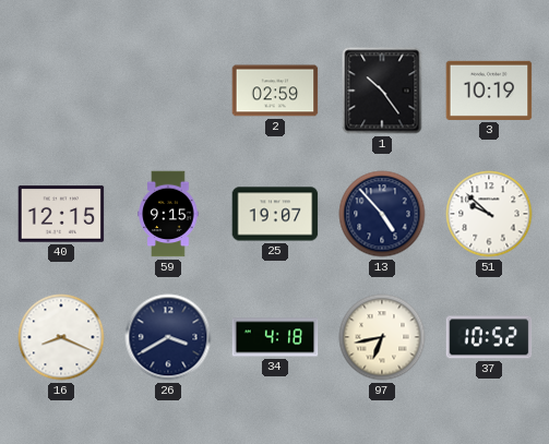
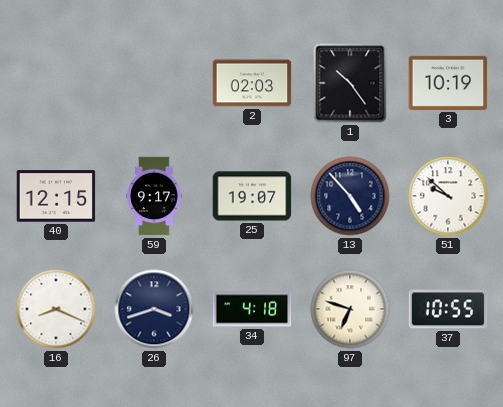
2: 02:59 -> 02:03 (252, 83)
59: 9:15 -> 9:17 (154, 196)
26: 3:40 -> 3:42 (154, 309)
97: 6:43 -> 6:48 (350, 309)
37: 10:52 -> 10:55 (448, 309)
